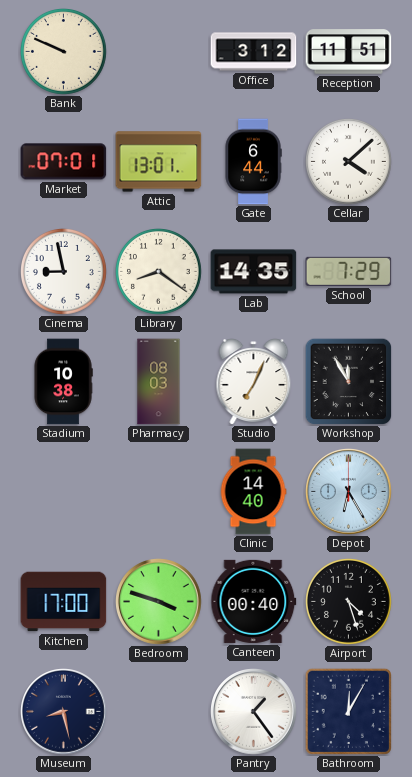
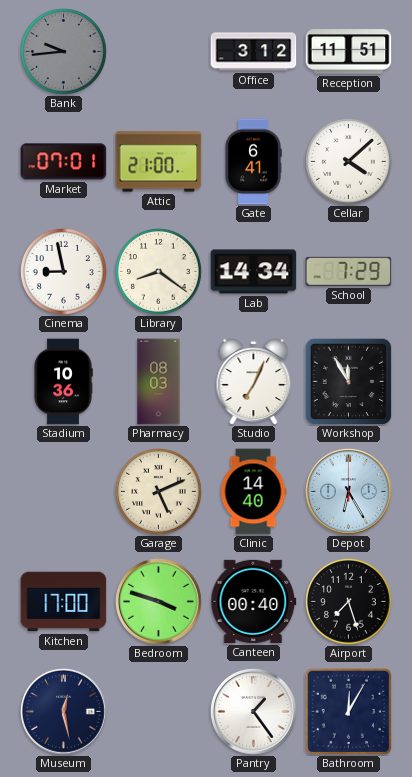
Bank: 9:49 -> 9:44 (64, 52)
Bank dial: cream -> grey (64, 52)
Attic: 13:01 -> 21:00 (159, 162)
Gate: 6:44 -> 6:41 (253, 162)
Lab: 14:35 -> 14:34 (254, 272)
Stadium: 10:38 -> 10:36 (63, 382)
Garage: none -> 5:11 (159, 492)
Airport: 4:27 -> 7:27 (349, 602)
Museum: 8:28 -> 12:28 (64, 712)
